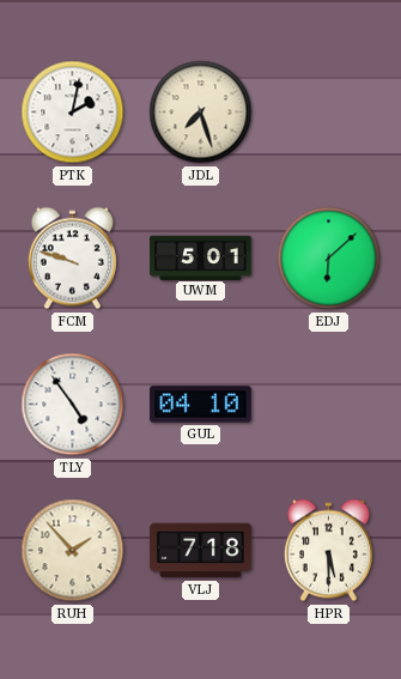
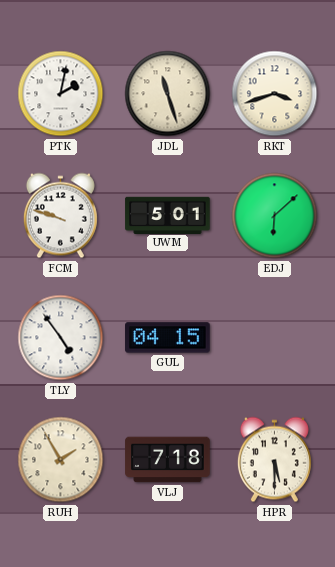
JDL: 7:27 -> 11:27 (168, 94)
RKT: none -> 3:42 (275, 94)
GUL: 04:10 -> 04:15 (168, 338)
RUH: 1:53 -> 1:55 (61, 460)
